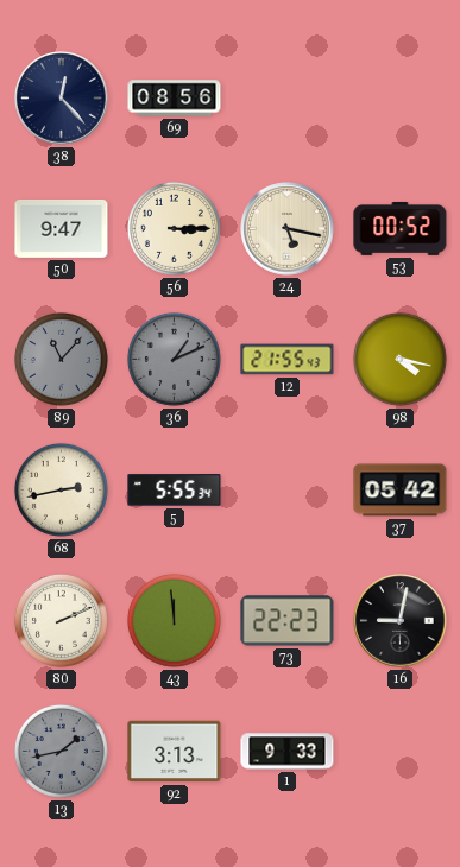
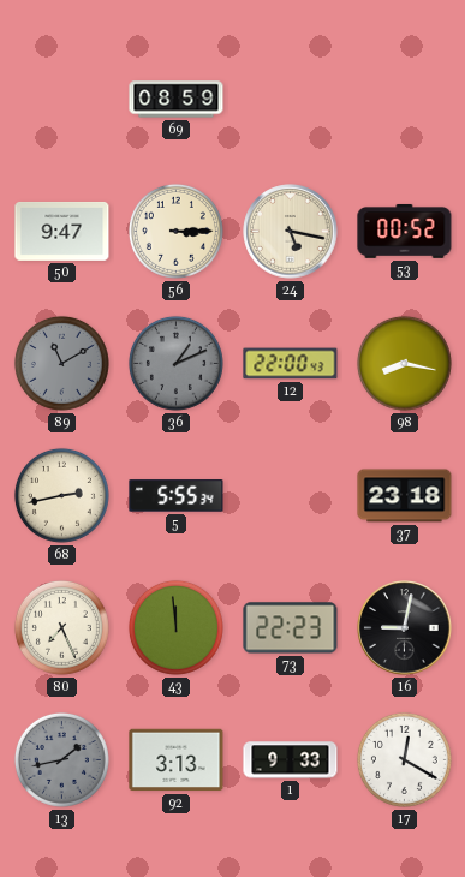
38: 12:23 -> none (62, 99)
69: 08:56 -> 08:59 (177, 100)
89: 11:07 -> 11:10 (61, 363)
12: 21:55 -> 22:00 (291, 364)
98: 4:17 -> 8:17 (404, 363)
37: 05:42 -> 23:18 (405, 496)
80: 2:11 -> 7:26 (61, 627)
17: none -> 12:20 (404, 759)
